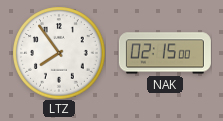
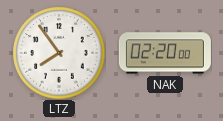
NAK: 02:15 -> 02:20 (165, 53)
